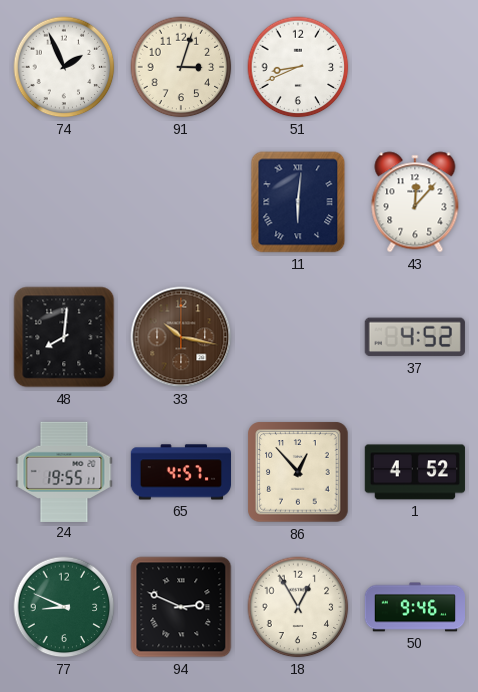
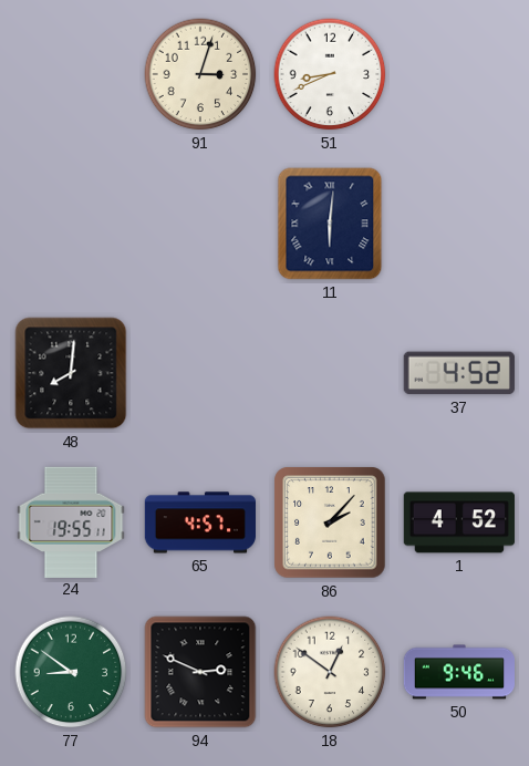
74: 1:56 -> none (64, 67)
43: 12:07 -> none (415, 202)
33: 10:17 -> none (181, 337)
86: 12:53 -> 2:07 (330, 522)
77: 8:49 -> 8:51 (71, 672)
18: 12:55 -> 12:51 (330, 672)
